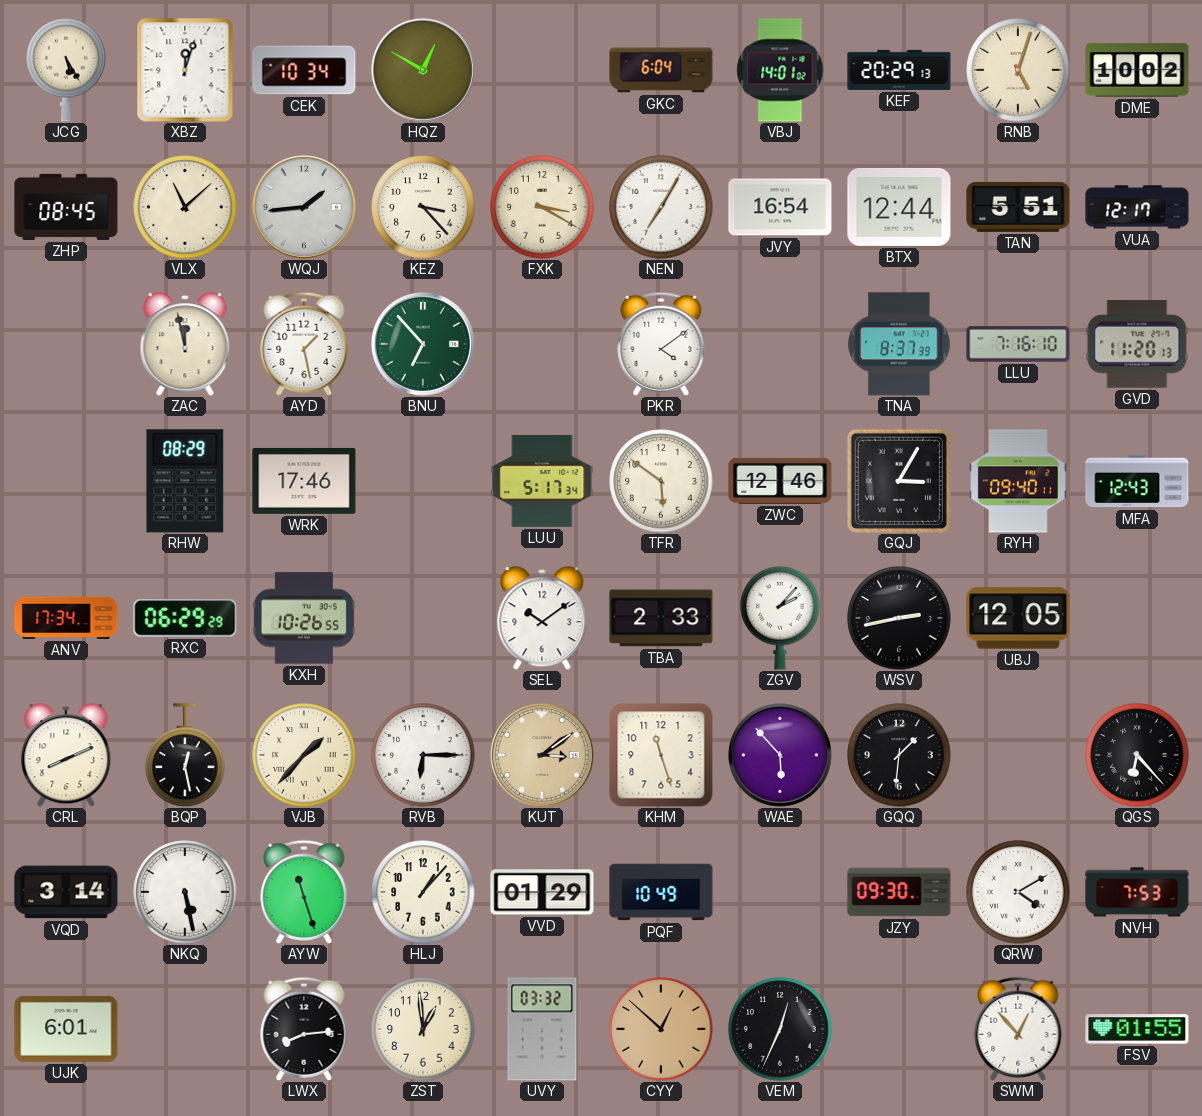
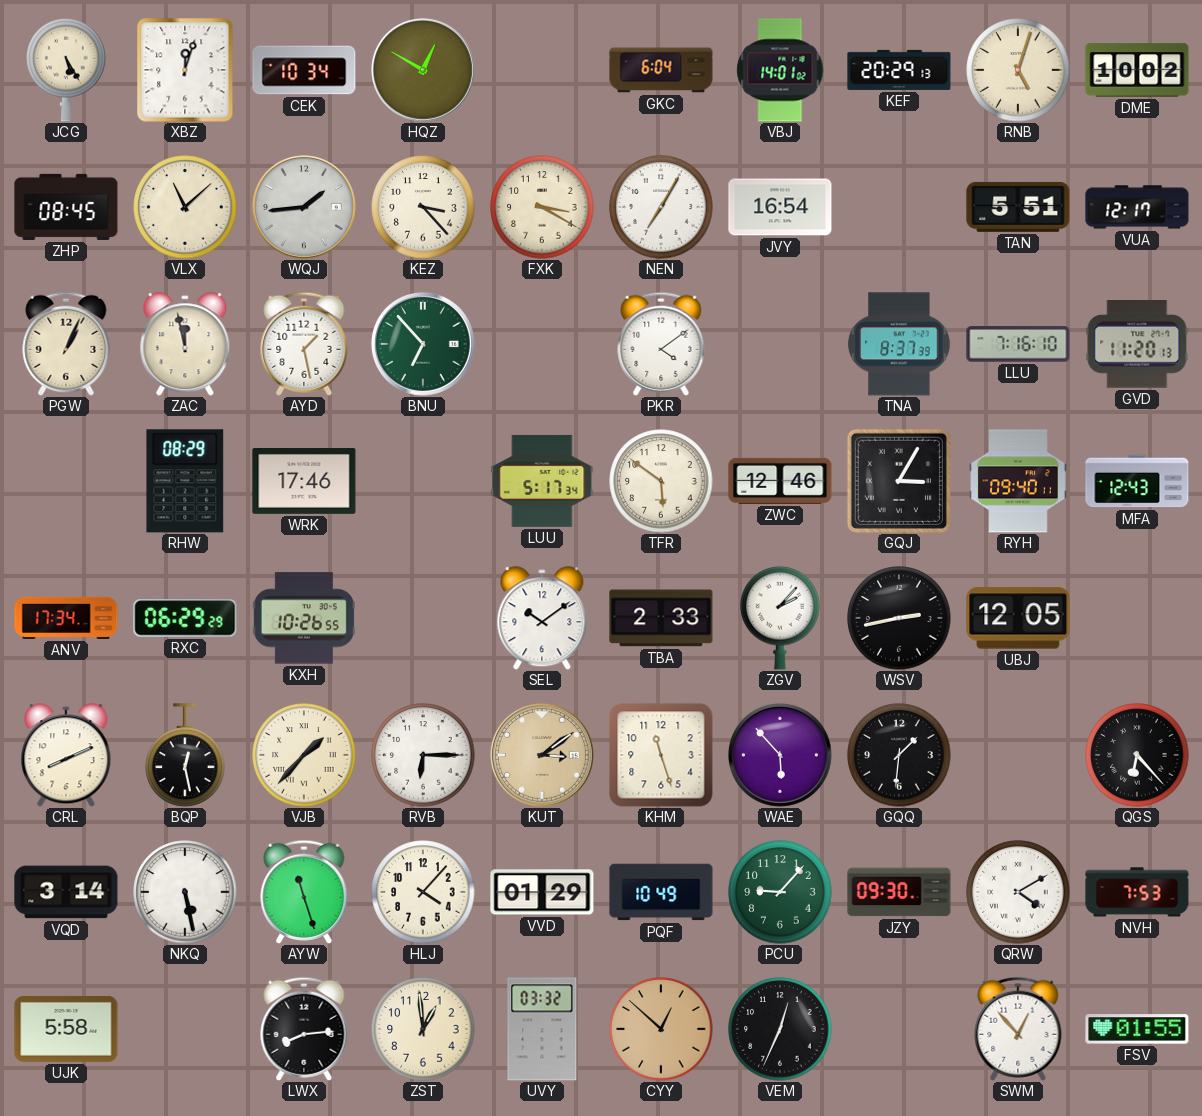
BTX: 12:44 -> none (899, 207)
PGW: none -> 1:04 (66, 344)
HLJ: 1:07 -> 4:07 (423, 892)
PCU: none -> 9:07 (780, 892)
UJK: 6:01 -> 5:58 (66, 1029)
